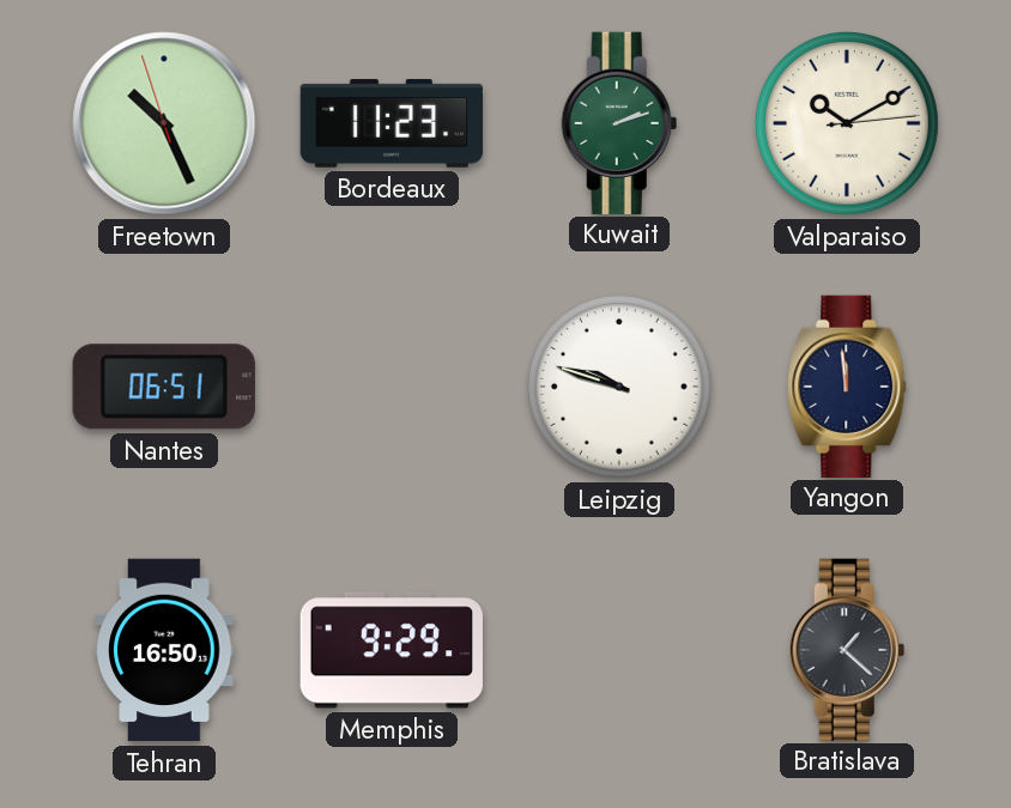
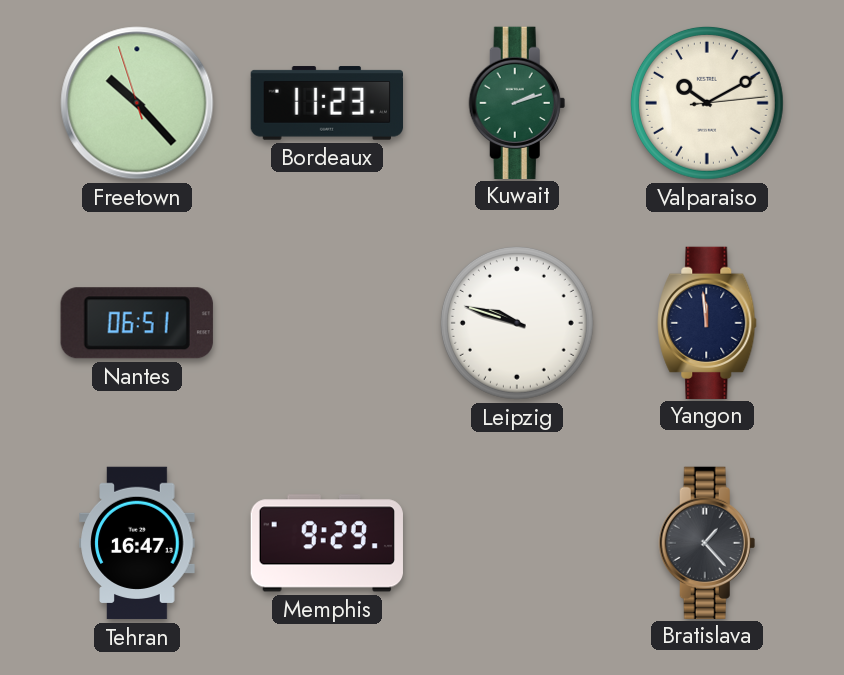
Freetown: 10:25 -> 10:22 (137, 103)
Tehran: 16:50 -> 16:47 (137, 543)
Bratislava: 1:22 -> 1:23 (707, 542)
